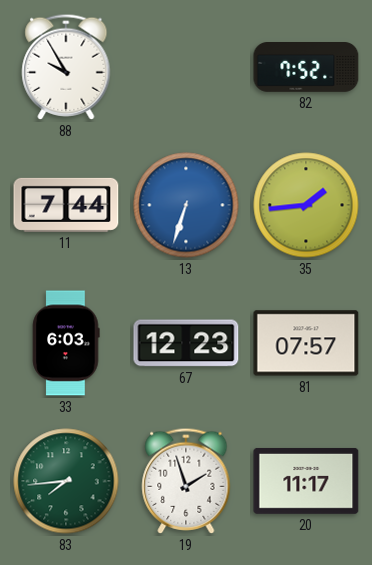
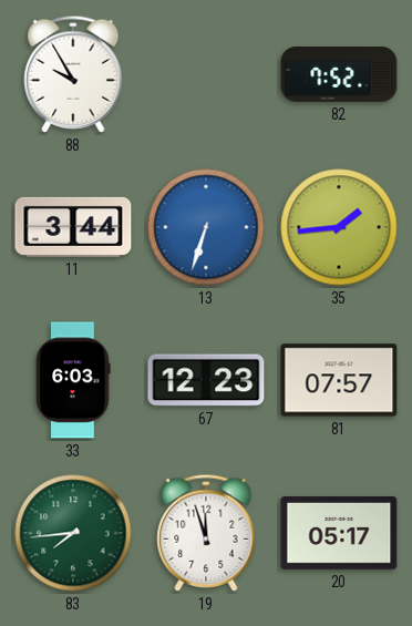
11: 7:44 -> 3:44 (73, 227)
19: 1:57 -> 11:57 (206, 533)
20: 11:17 -> 05:17 (339, 533)
